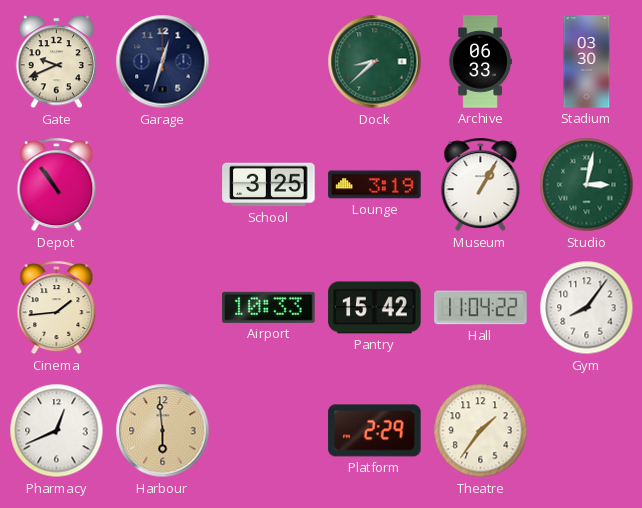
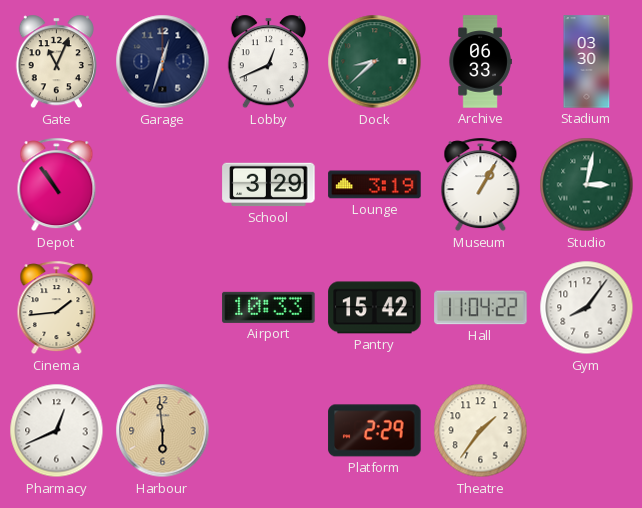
Gate: 9:41 -> 11:04 (56, 62)
Lobby: none -> 12:41 (268, 62)
School: 3:25 -> 3:29 (269, 185)
